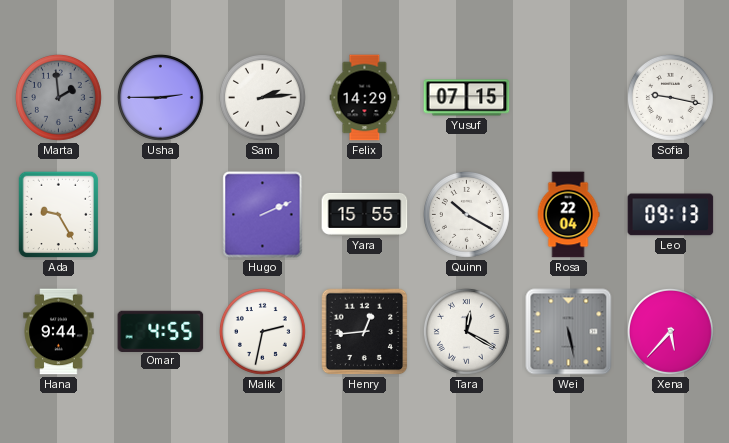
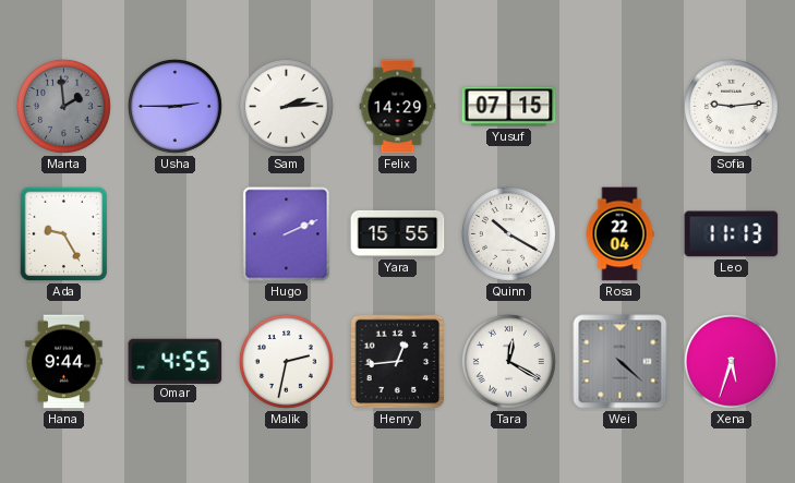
Sofia: 9:17 -> 9:14 (731, 106)
Leo: 09:13 -> 11:13 (732, 234)
Wei: 5:28 -> 4:22 (621, 362)
Xena: 5:37 -> 5:33 (731, 361)
